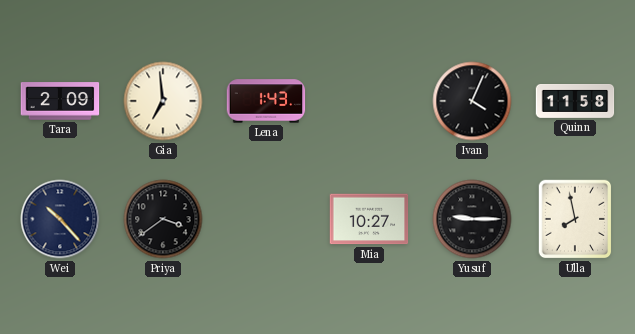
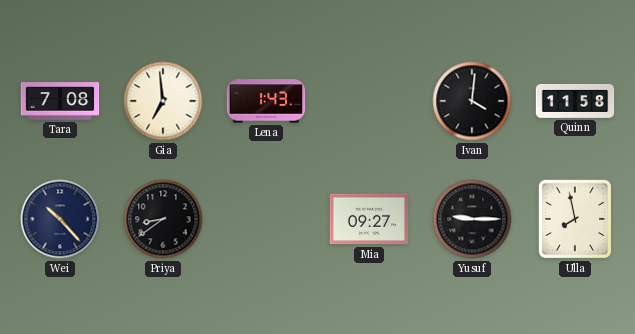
Tara: 2:09 -> 7:08 (60, 101)
Ivan: 4:04 -> 4:01 (472, 101)
Priya: 3:39 -> 8:39 (163, 219)
Mia: 10:27 -> 09:27 (369, 219)
